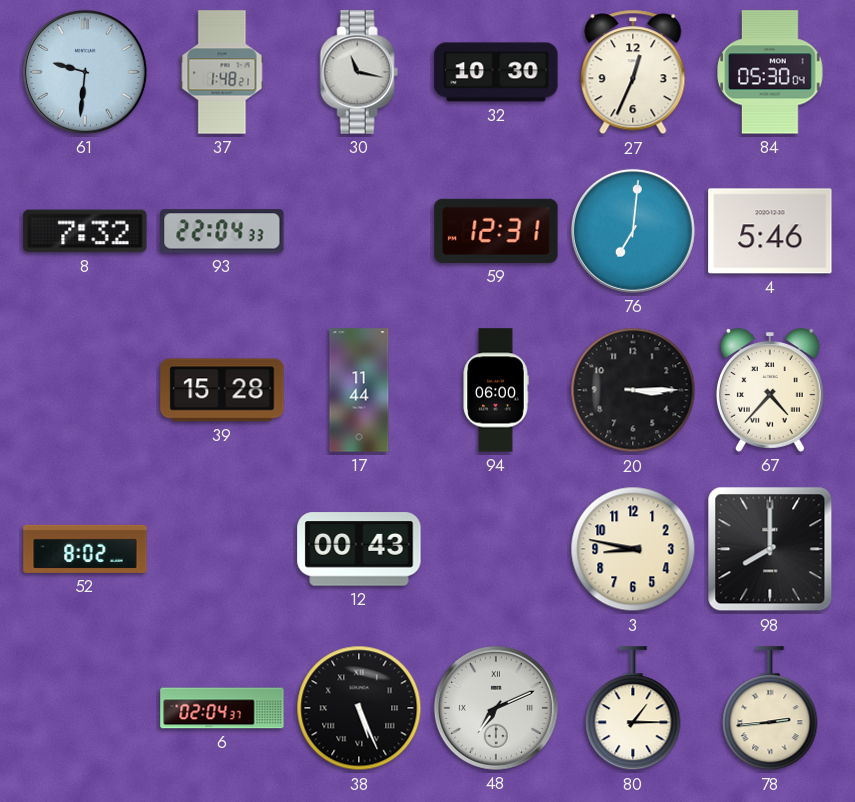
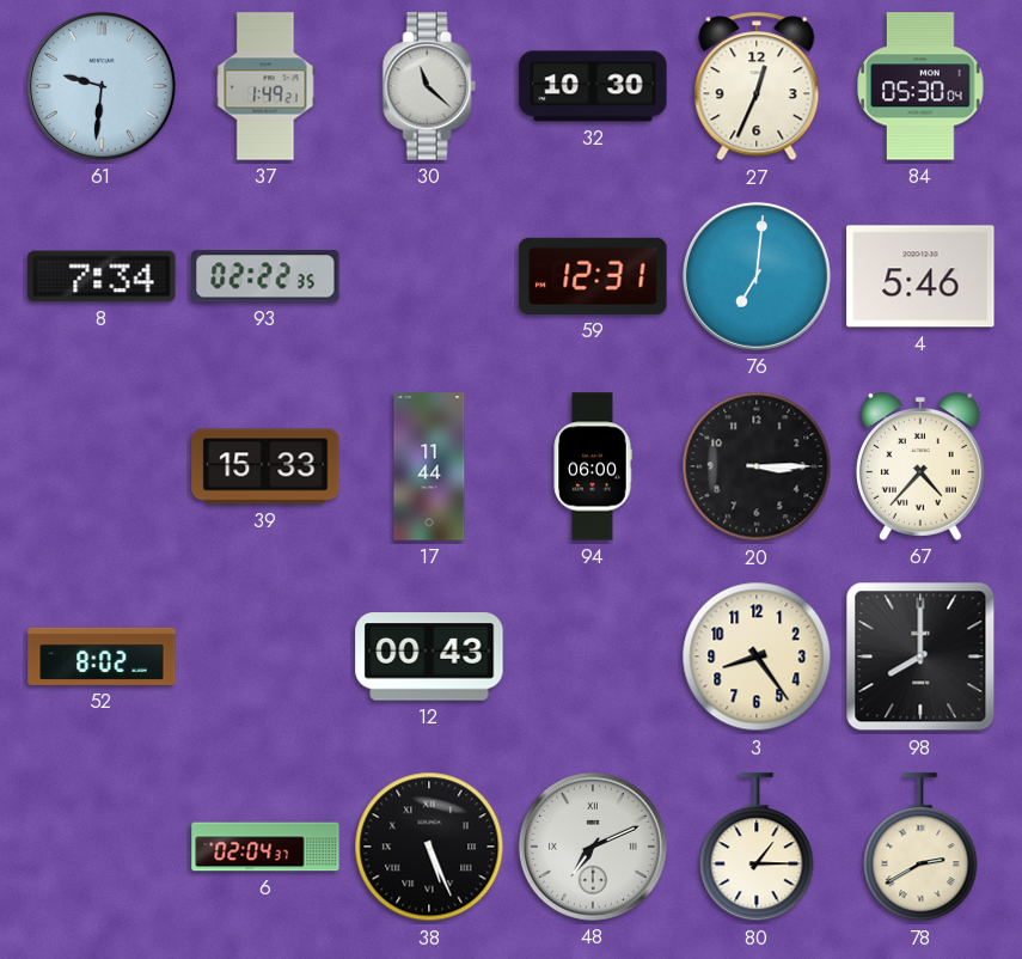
37: 1:48 -> 1:49 (265, 86)
30: 11:17 -> 11:22 (429, 86)
8: 7:32 -> 7:34 (102, 276)
93: 22:04 -> 02:22 (265, 276)
39: 15:28 -> 15:33 (265, 466)
3: 8:47 -> 8:24 (757, 656)
78: 2:44 -> 2:40 (920, 848)
